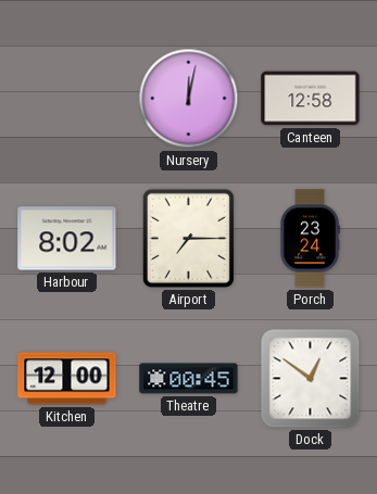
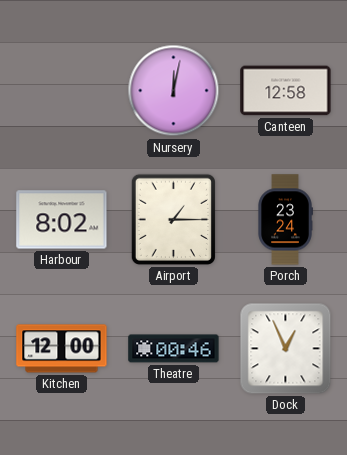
Airport: 7:15 -> 1:15 (173, 219)
Theatre: 00:45 -> 00:46 (174, 349)
Dock: 12:51 -> 12:56 (286, 349)
